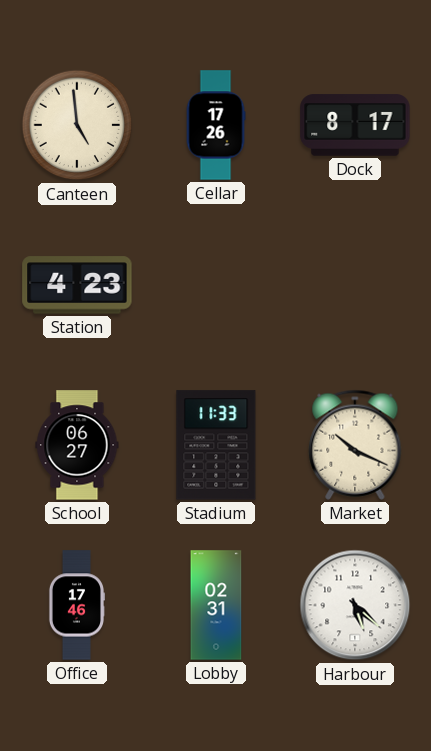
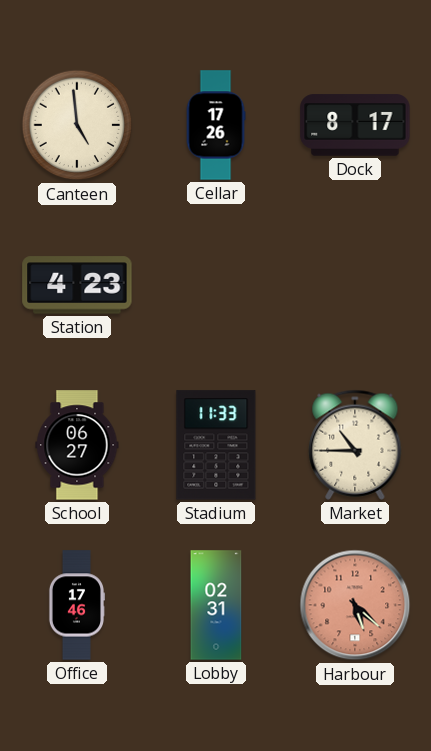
Market: 10:19 -> 10:45 (355, 445)
Harbour dial: white -> salmon (355, 605)
